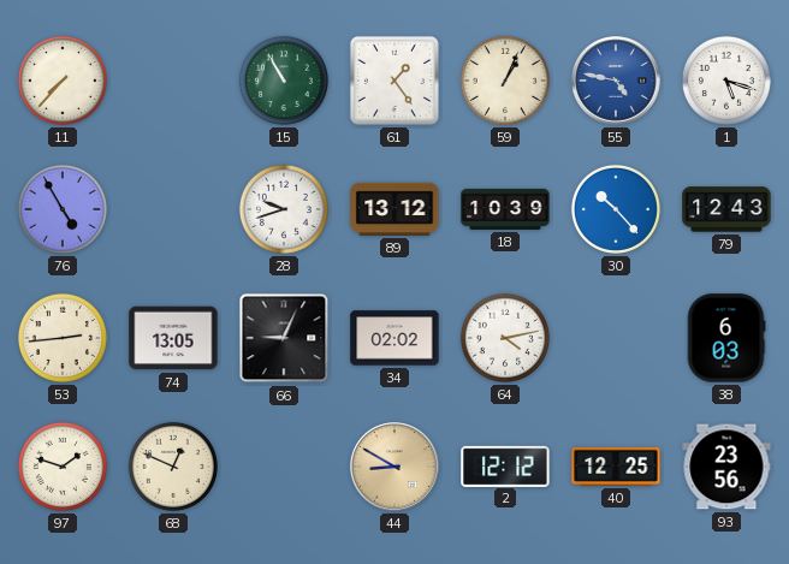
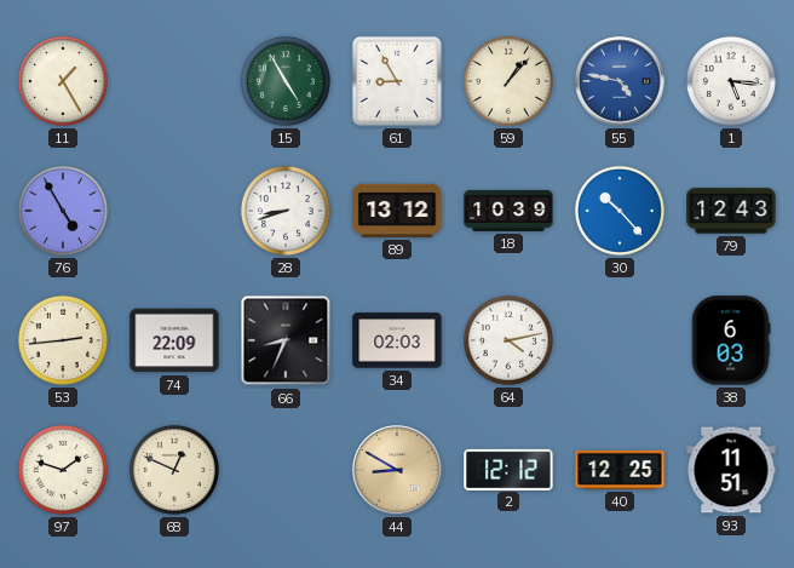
11: 7:37 -> 1:25 (63, 81)
15: 10:55 -> 4:55 (286, 81)
61: 1:24 -> 8:55 (397, 81)
59: 1:04 -> 1:07 (508, 81)
1: 5:18 -> 5:16 (731, 81)
28: 9:42 -> 8:42 (286, 211)
74: 13:05 -> 22:09 (174, 340)
66: 9:04 -> 8:34 (286, 340)
34: 02:02 -> 02:03 (397, 340)
93: 23:56 -> 11:51 (731, 470)
